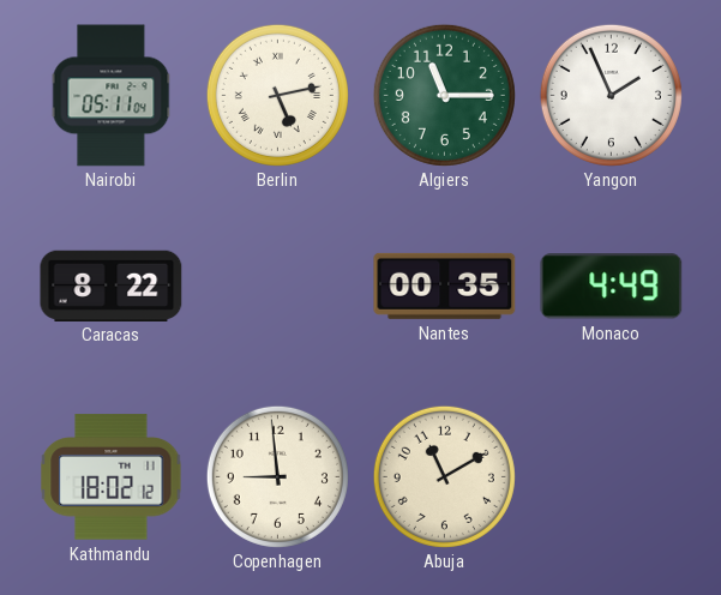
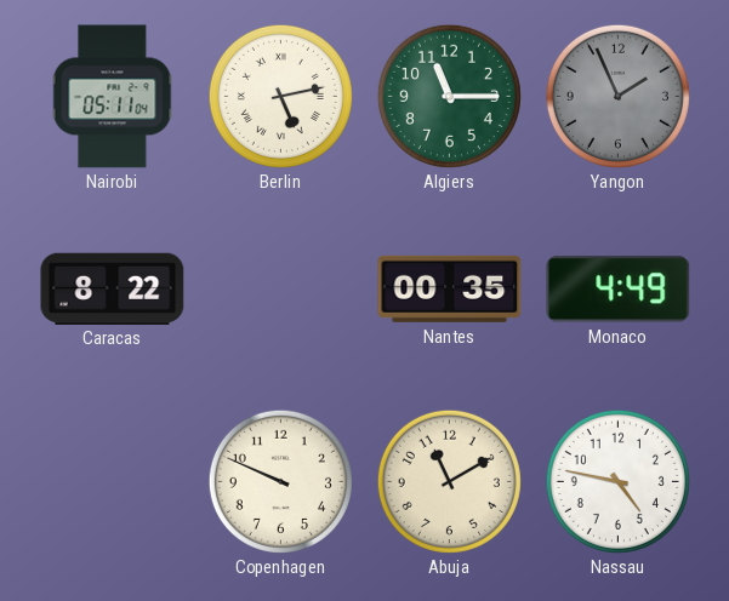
Yangon dial: white -> grey (617, 96)
Kathmandu: 18:02 -> none (112, 477)
Copenhagen: 8:59 -> 9:49 (280, 481)
Nassau: none -> 4:47 (617, 481)
